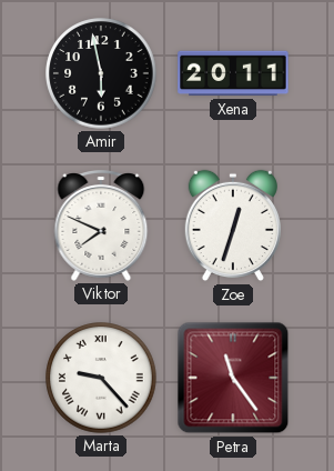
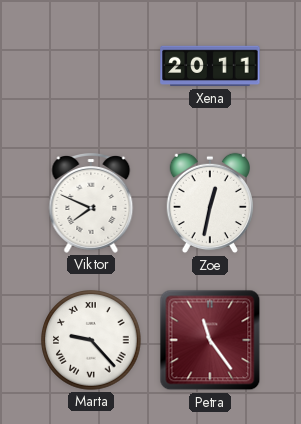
Amir: 5:58 -> none (101, 73)
Zoe: 12:33 -> 12:32 (210, 203)
